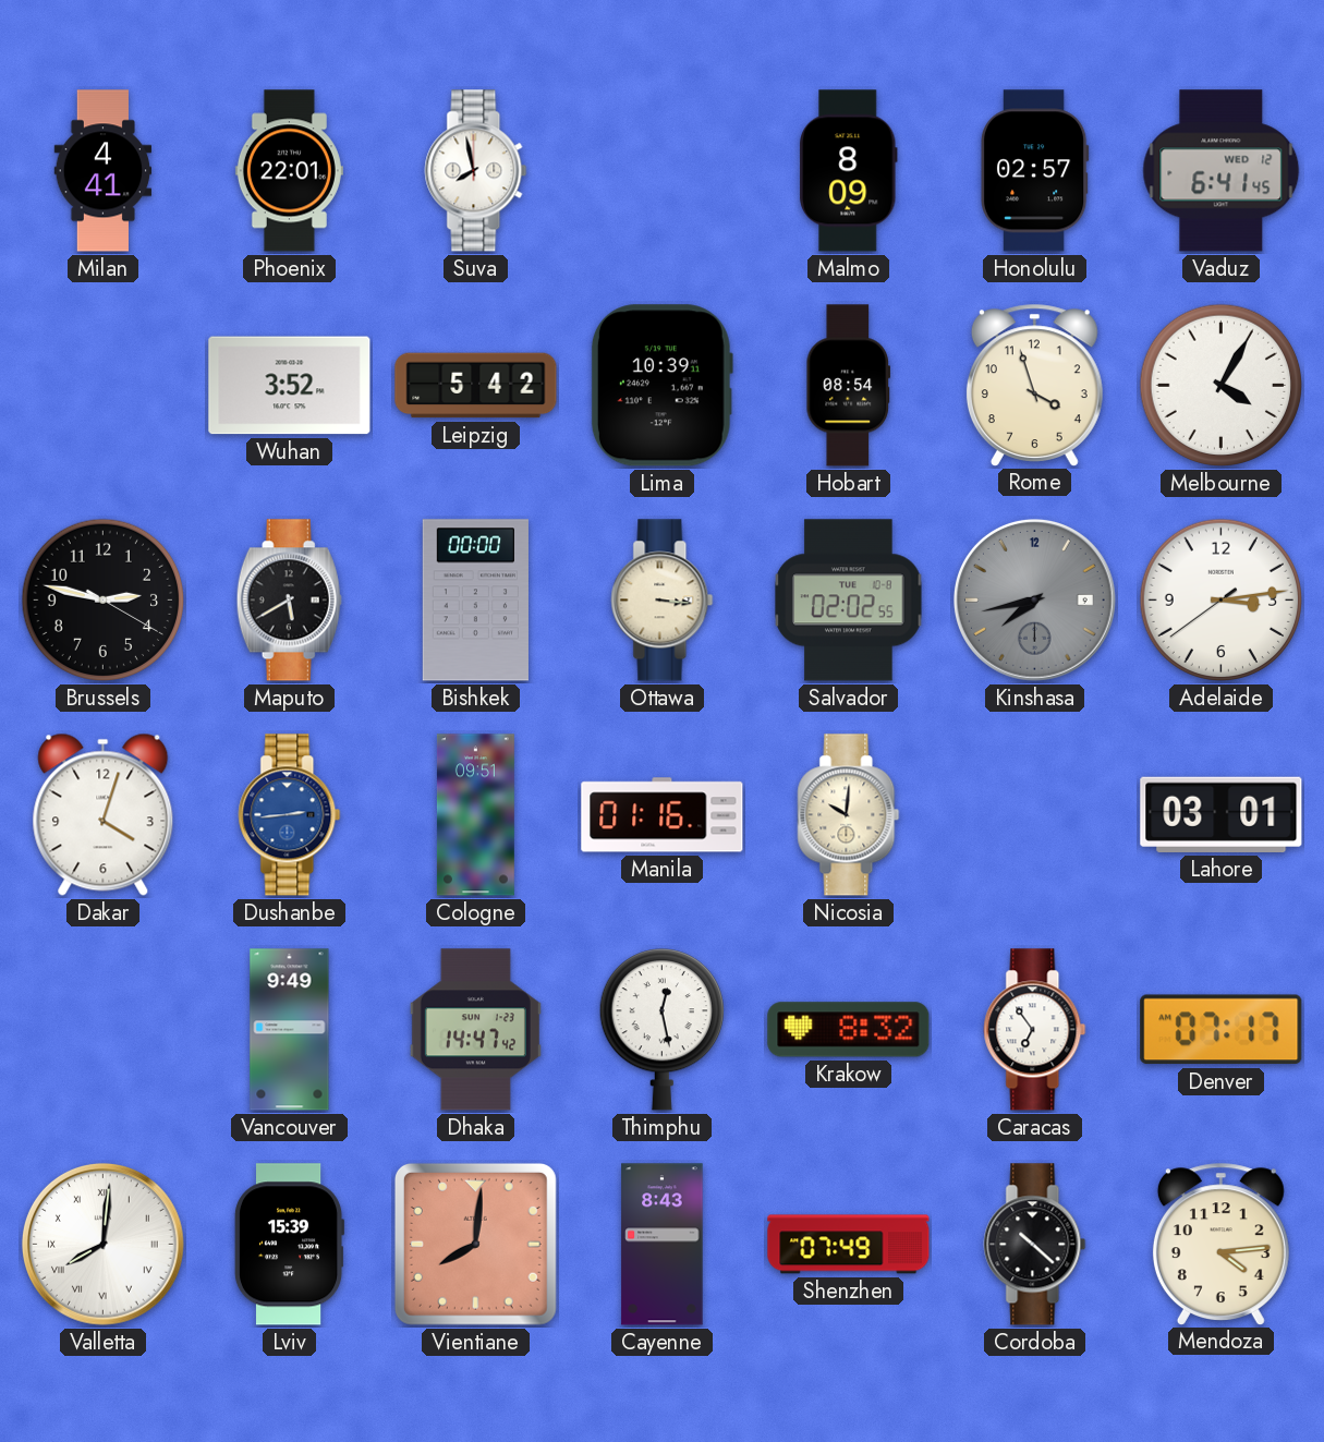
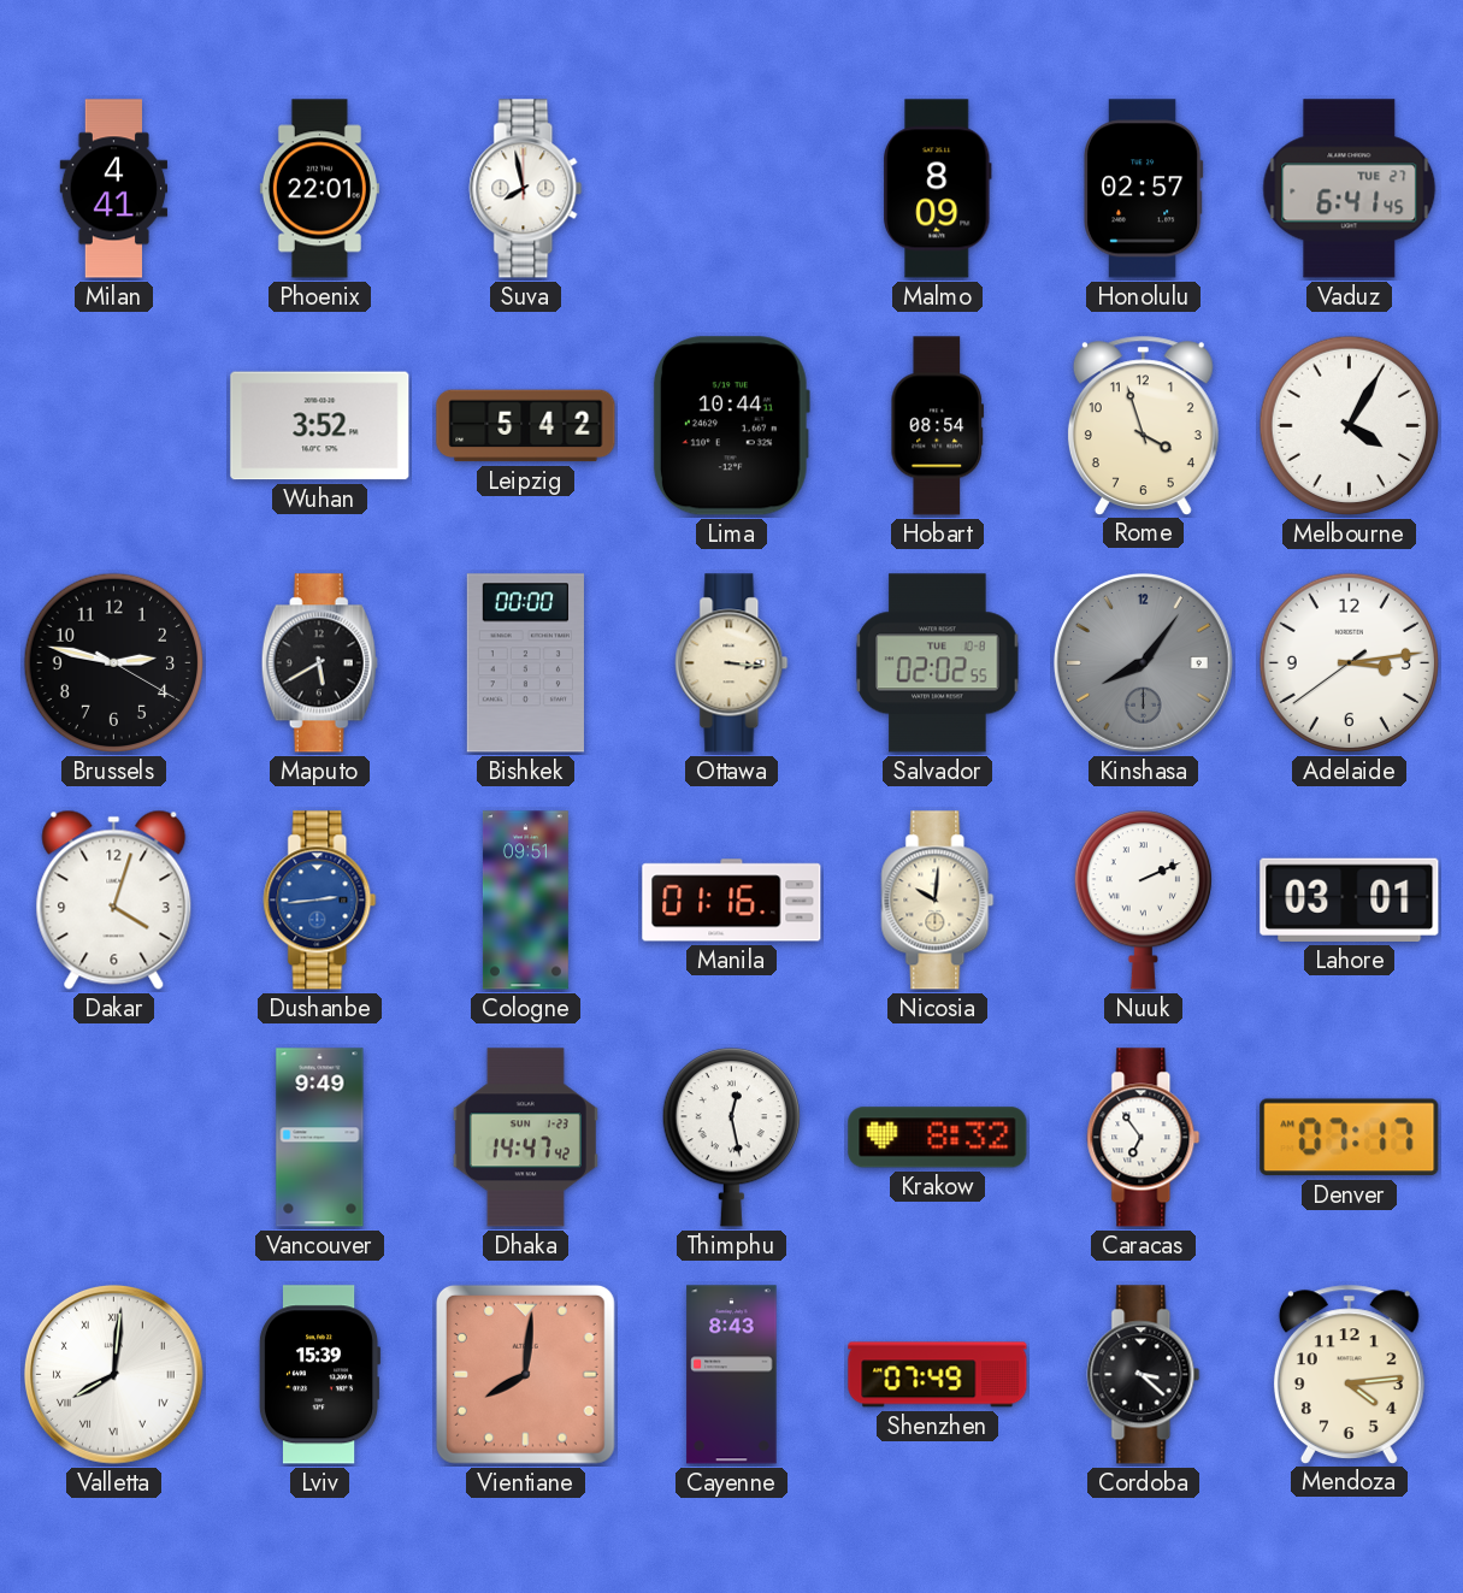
Vaduz date: WED 12 -> TUE 27 (1350, 189)
Lima: 10:39 -> 10:44 (731, 426)
Kinshasa: 7:43 -> 8:06 (1144, 663)
Nuuk: none -> 2:11 (1143, 901)
Cordoba: 10:22 -> 3:22 (1144, 1375)
